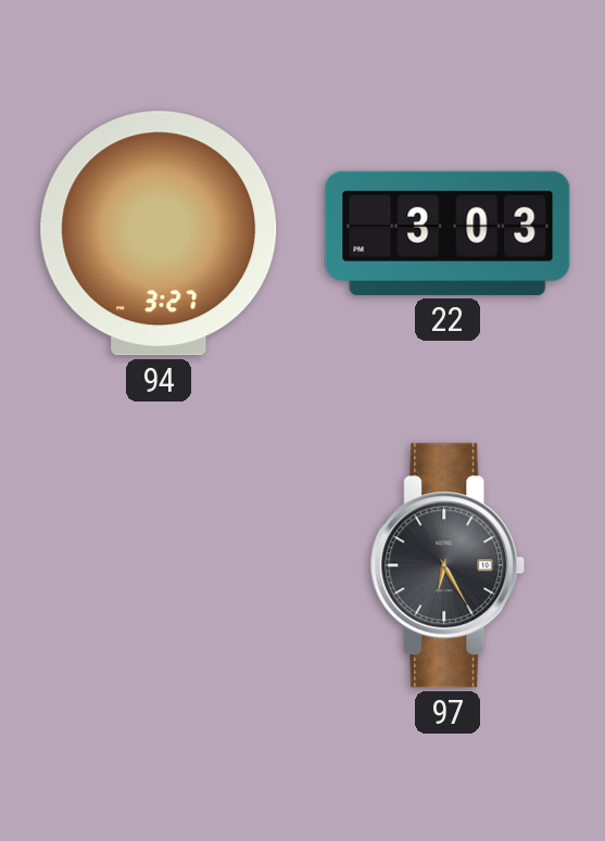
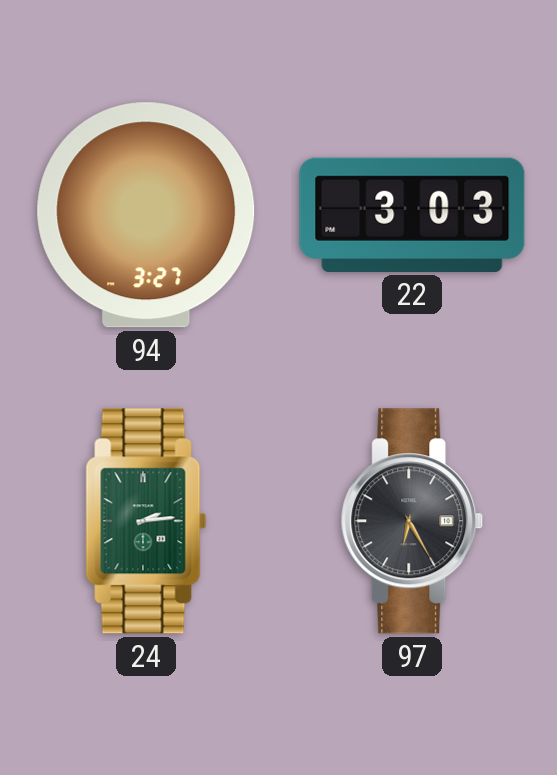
24: none -> 2:14 (146, 521)
